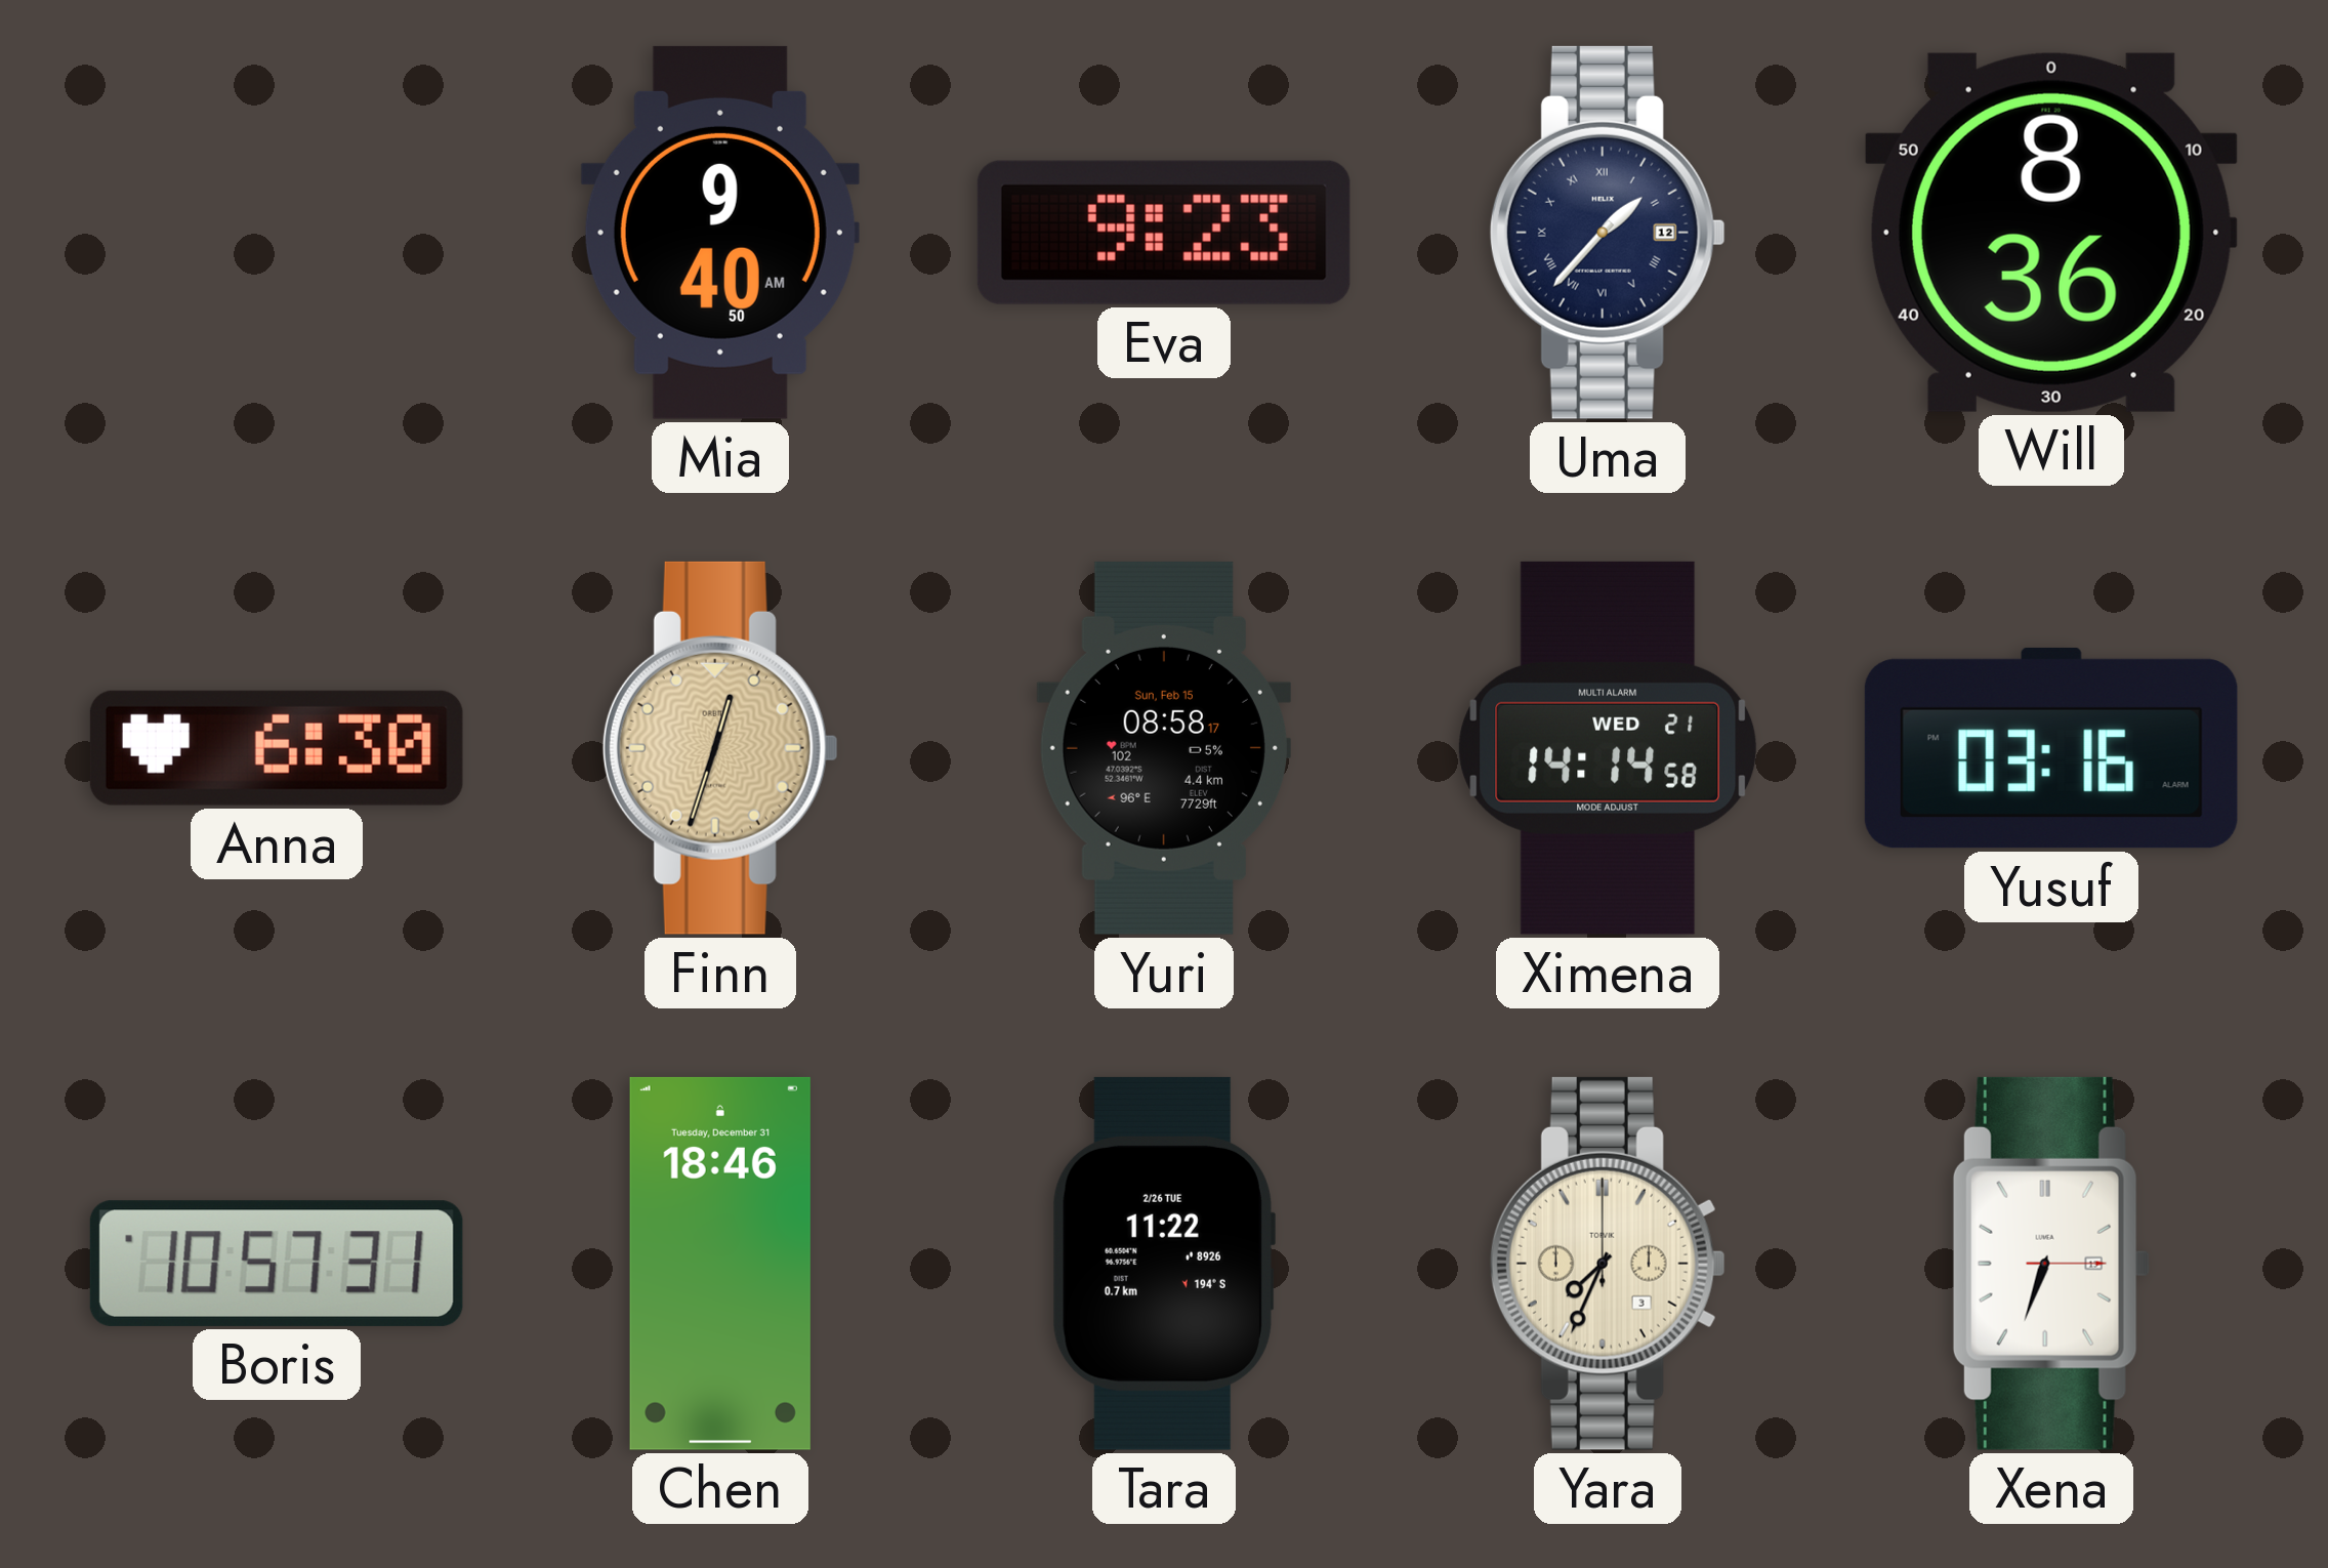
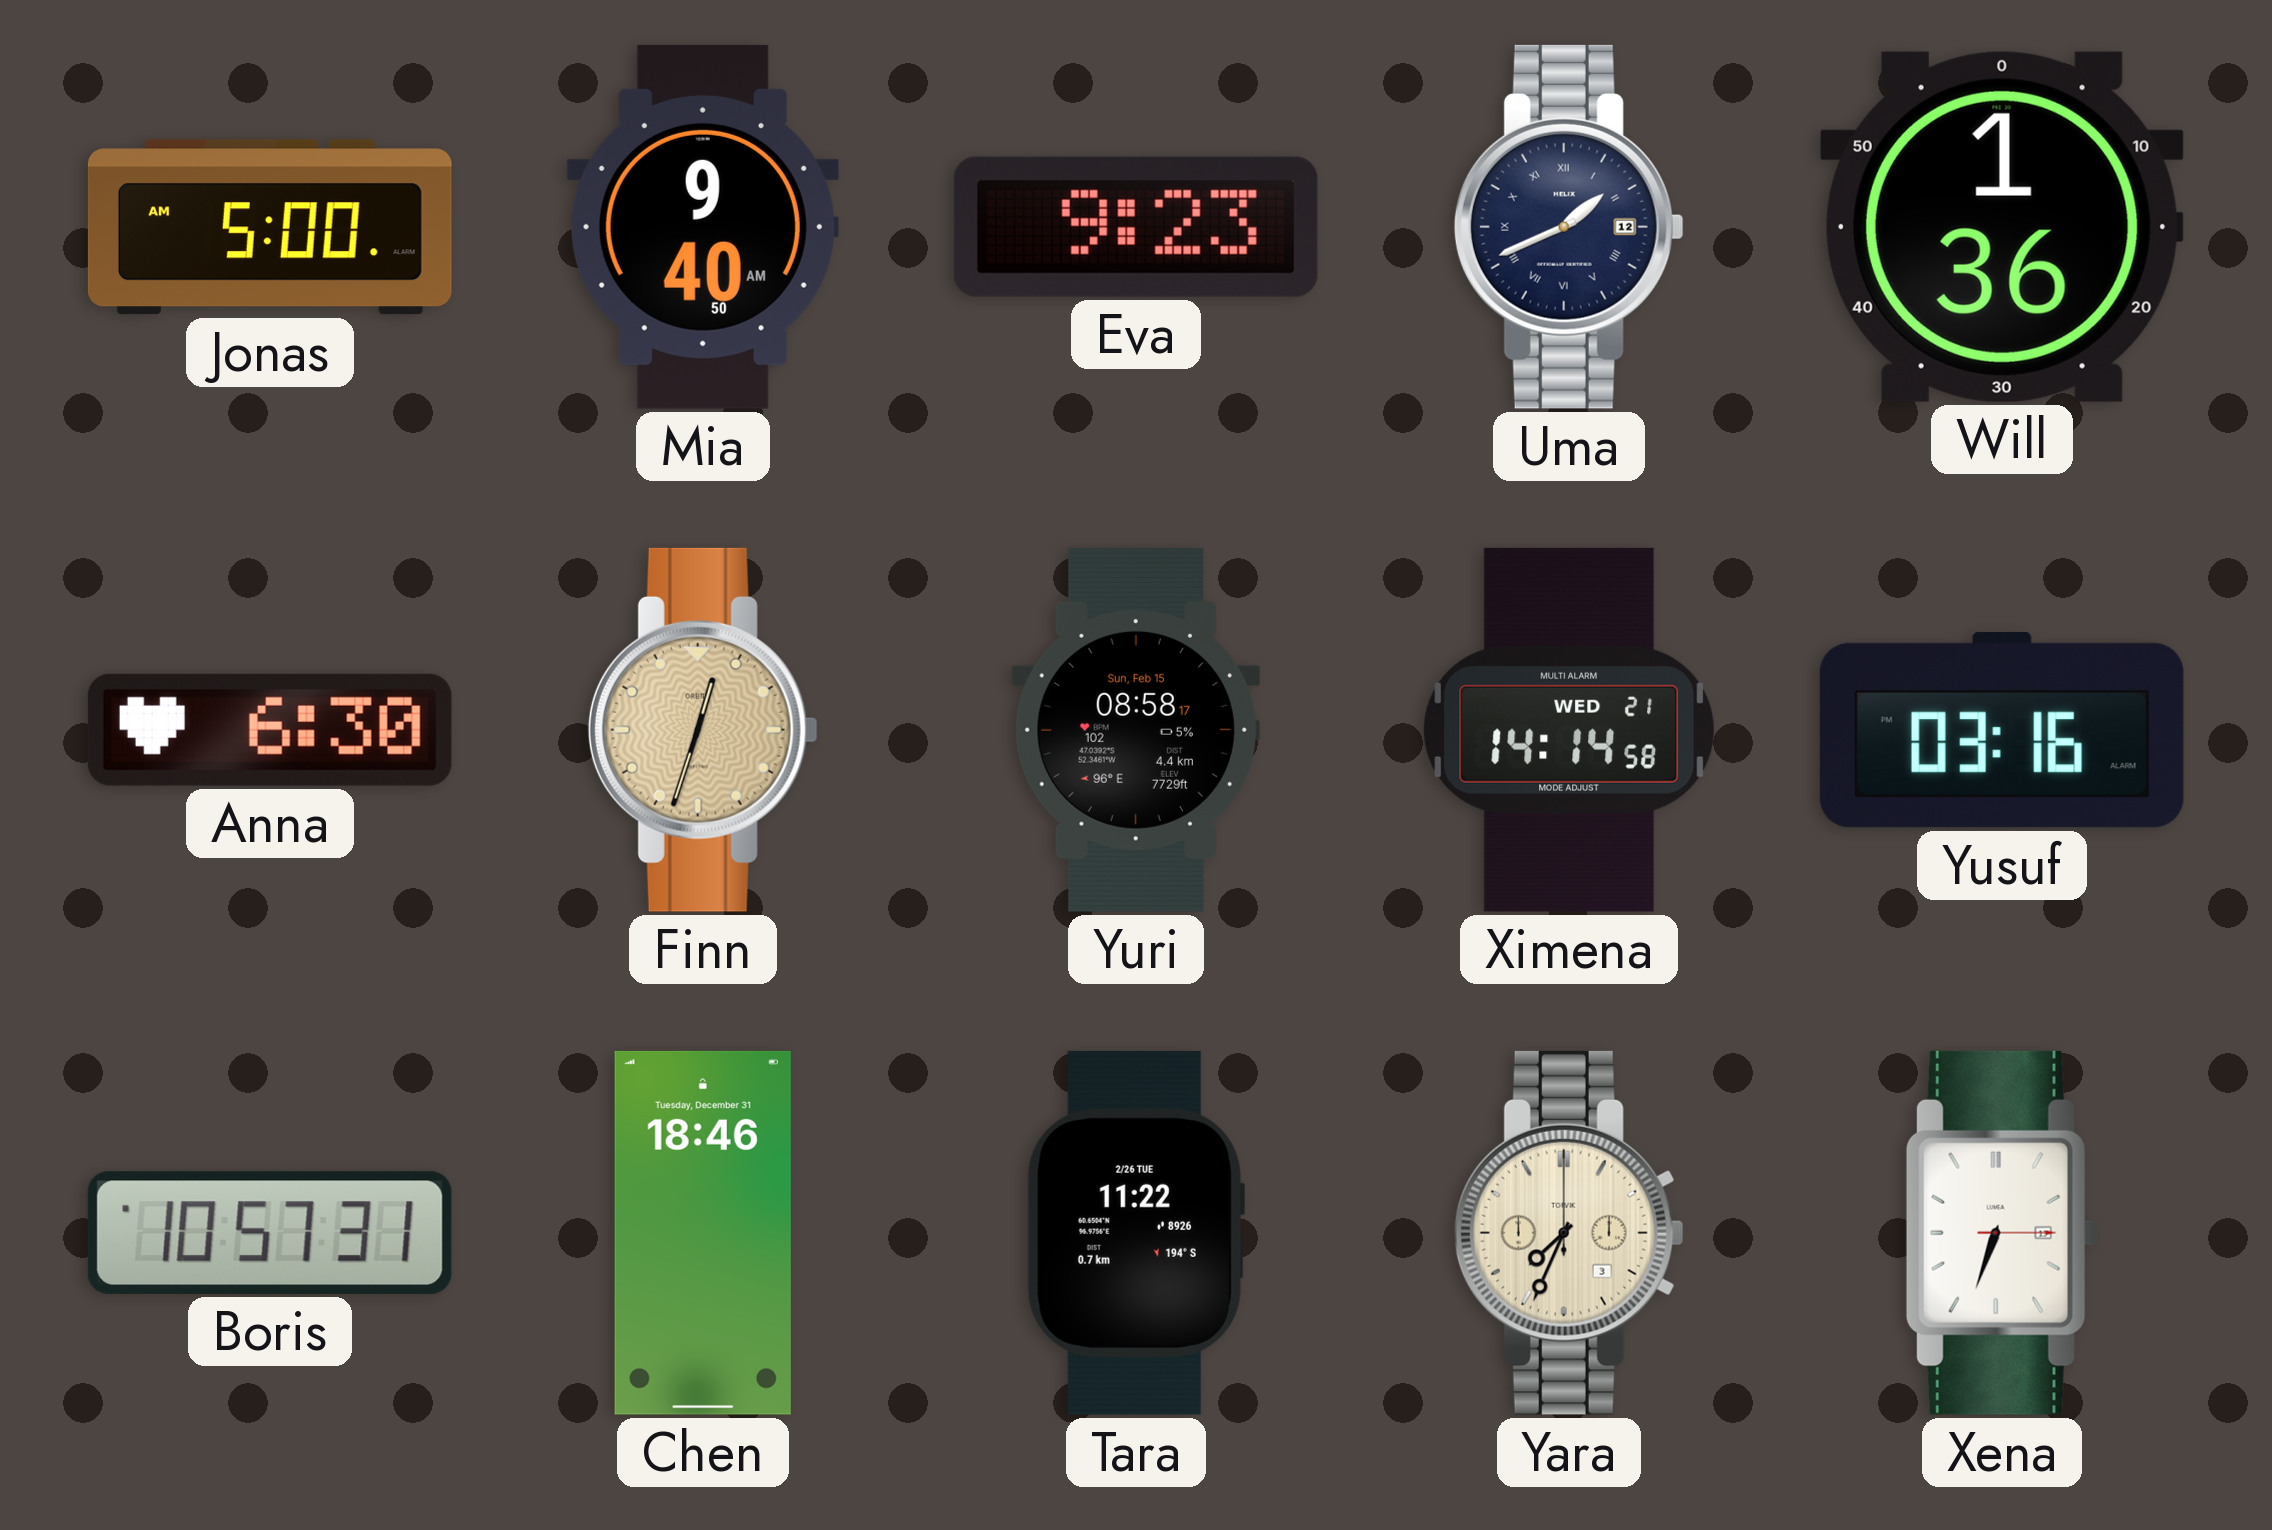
Jonas: none -> 5:00 (270, 227)
Uma: 1:37 -> 1:41 (1569, 227)
Will: 8:36 -> 1:36 (2002, 227)
